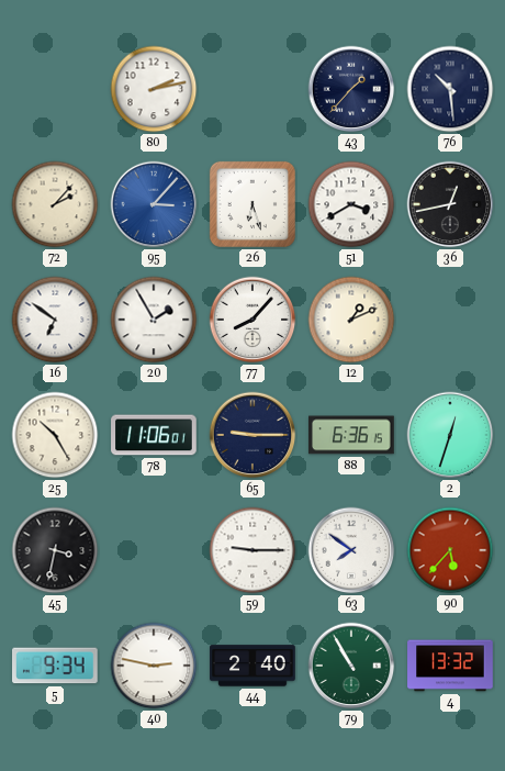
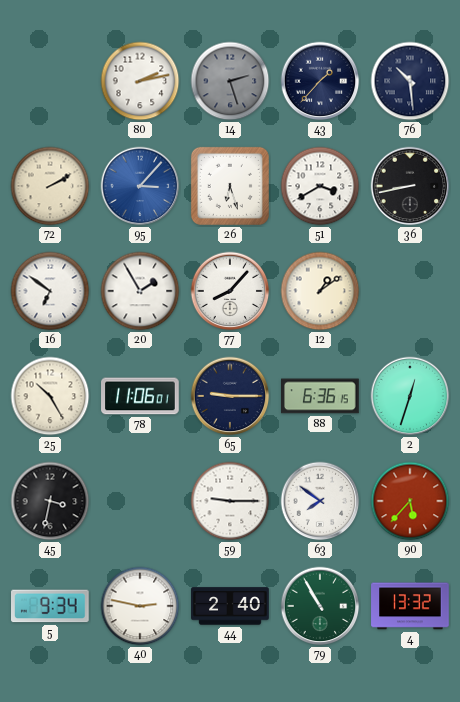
14: none -> 2:27 (230, 81)
72: 2:07 -> 2:10 (50, 186)
36: 12:43 -> 8:43 (410, 186)
12: 1:11 -> 1:09 (320, 291)
